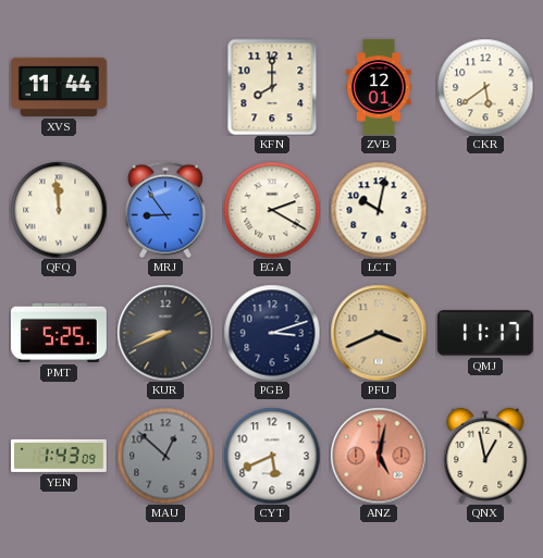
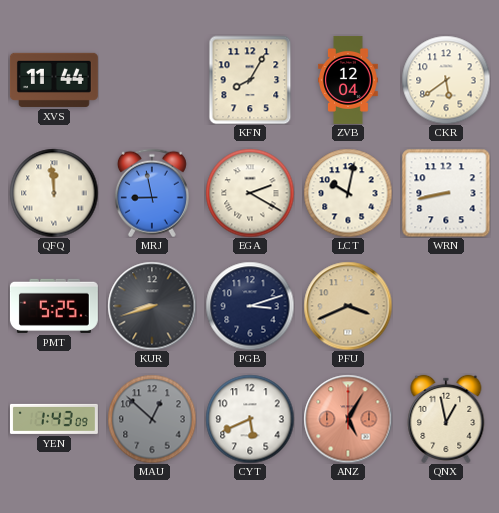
KFN: 8:00 -> 8:05 (250, 80)
ZVB: 12:01 -> 12:04 (349, 80)
MRJ: 8:54 -> 8:58 (152, 193)
WRN: none -> 8:43 (446, 193)
KUR: 8:41 -> 8:42 (152, 306)
QMJ: 11:17 -> none (485, 333)
ANZ: 5:02 -> 5:05 (348, 419)
